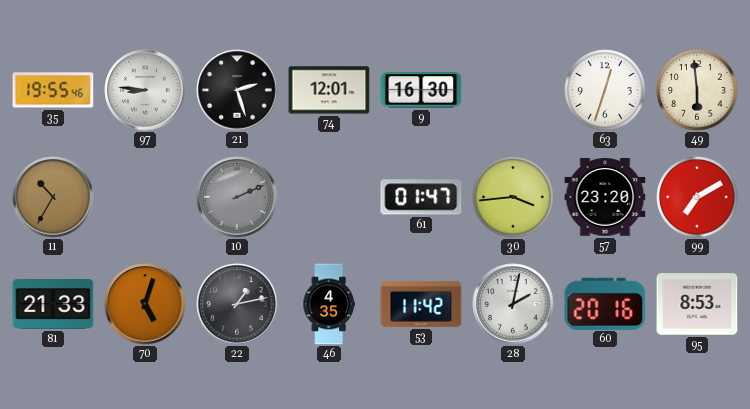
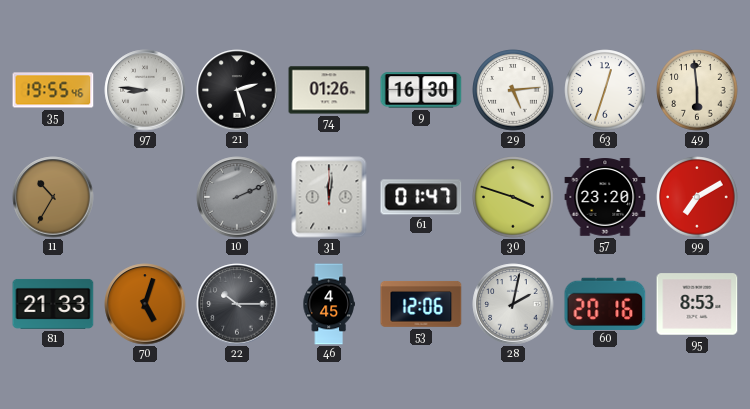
74: 12:01 -> 01:26 (329, 90)
29: none -> 5:14 (513, 90)
31: none -> 12:01 (329, 197)
30: 3:44 -> 3:48 (513, 197)
22: 1:13 -> 10:15 (237, 304)
46: 4:35 -> 4:45 (329, 304)
53: 11:42 -> 12:06 (421, 304)
